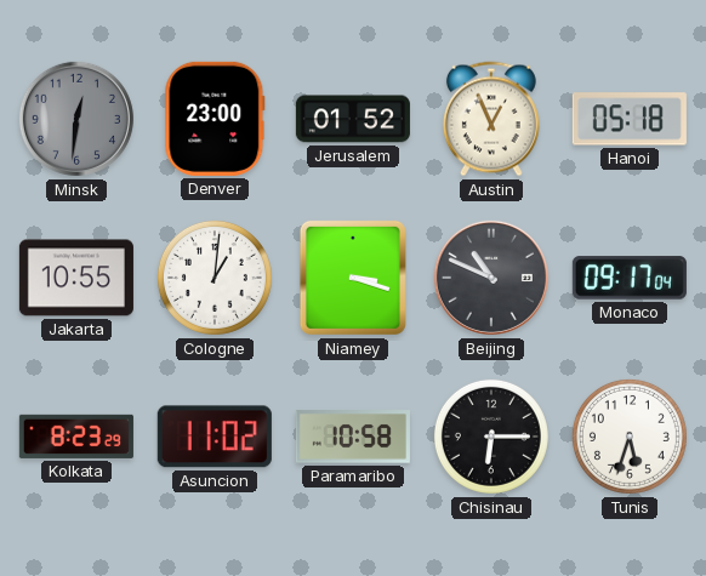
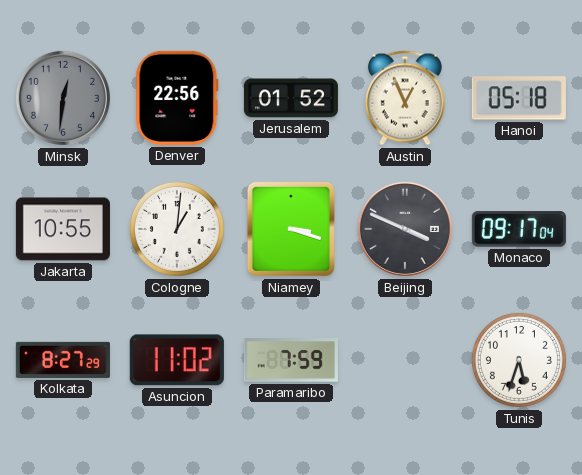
Denver: 23:00 -> 22:56 (177, 98)
Beijing: 10:49 -> 3:49 (405, 229)
Kolkata: 8:23 -> 8:27 (63, 360)
Paramaribo: 10:58 -> 7:59 (291, 360)
Chisinau: 6:15 -> none (491, 437)
